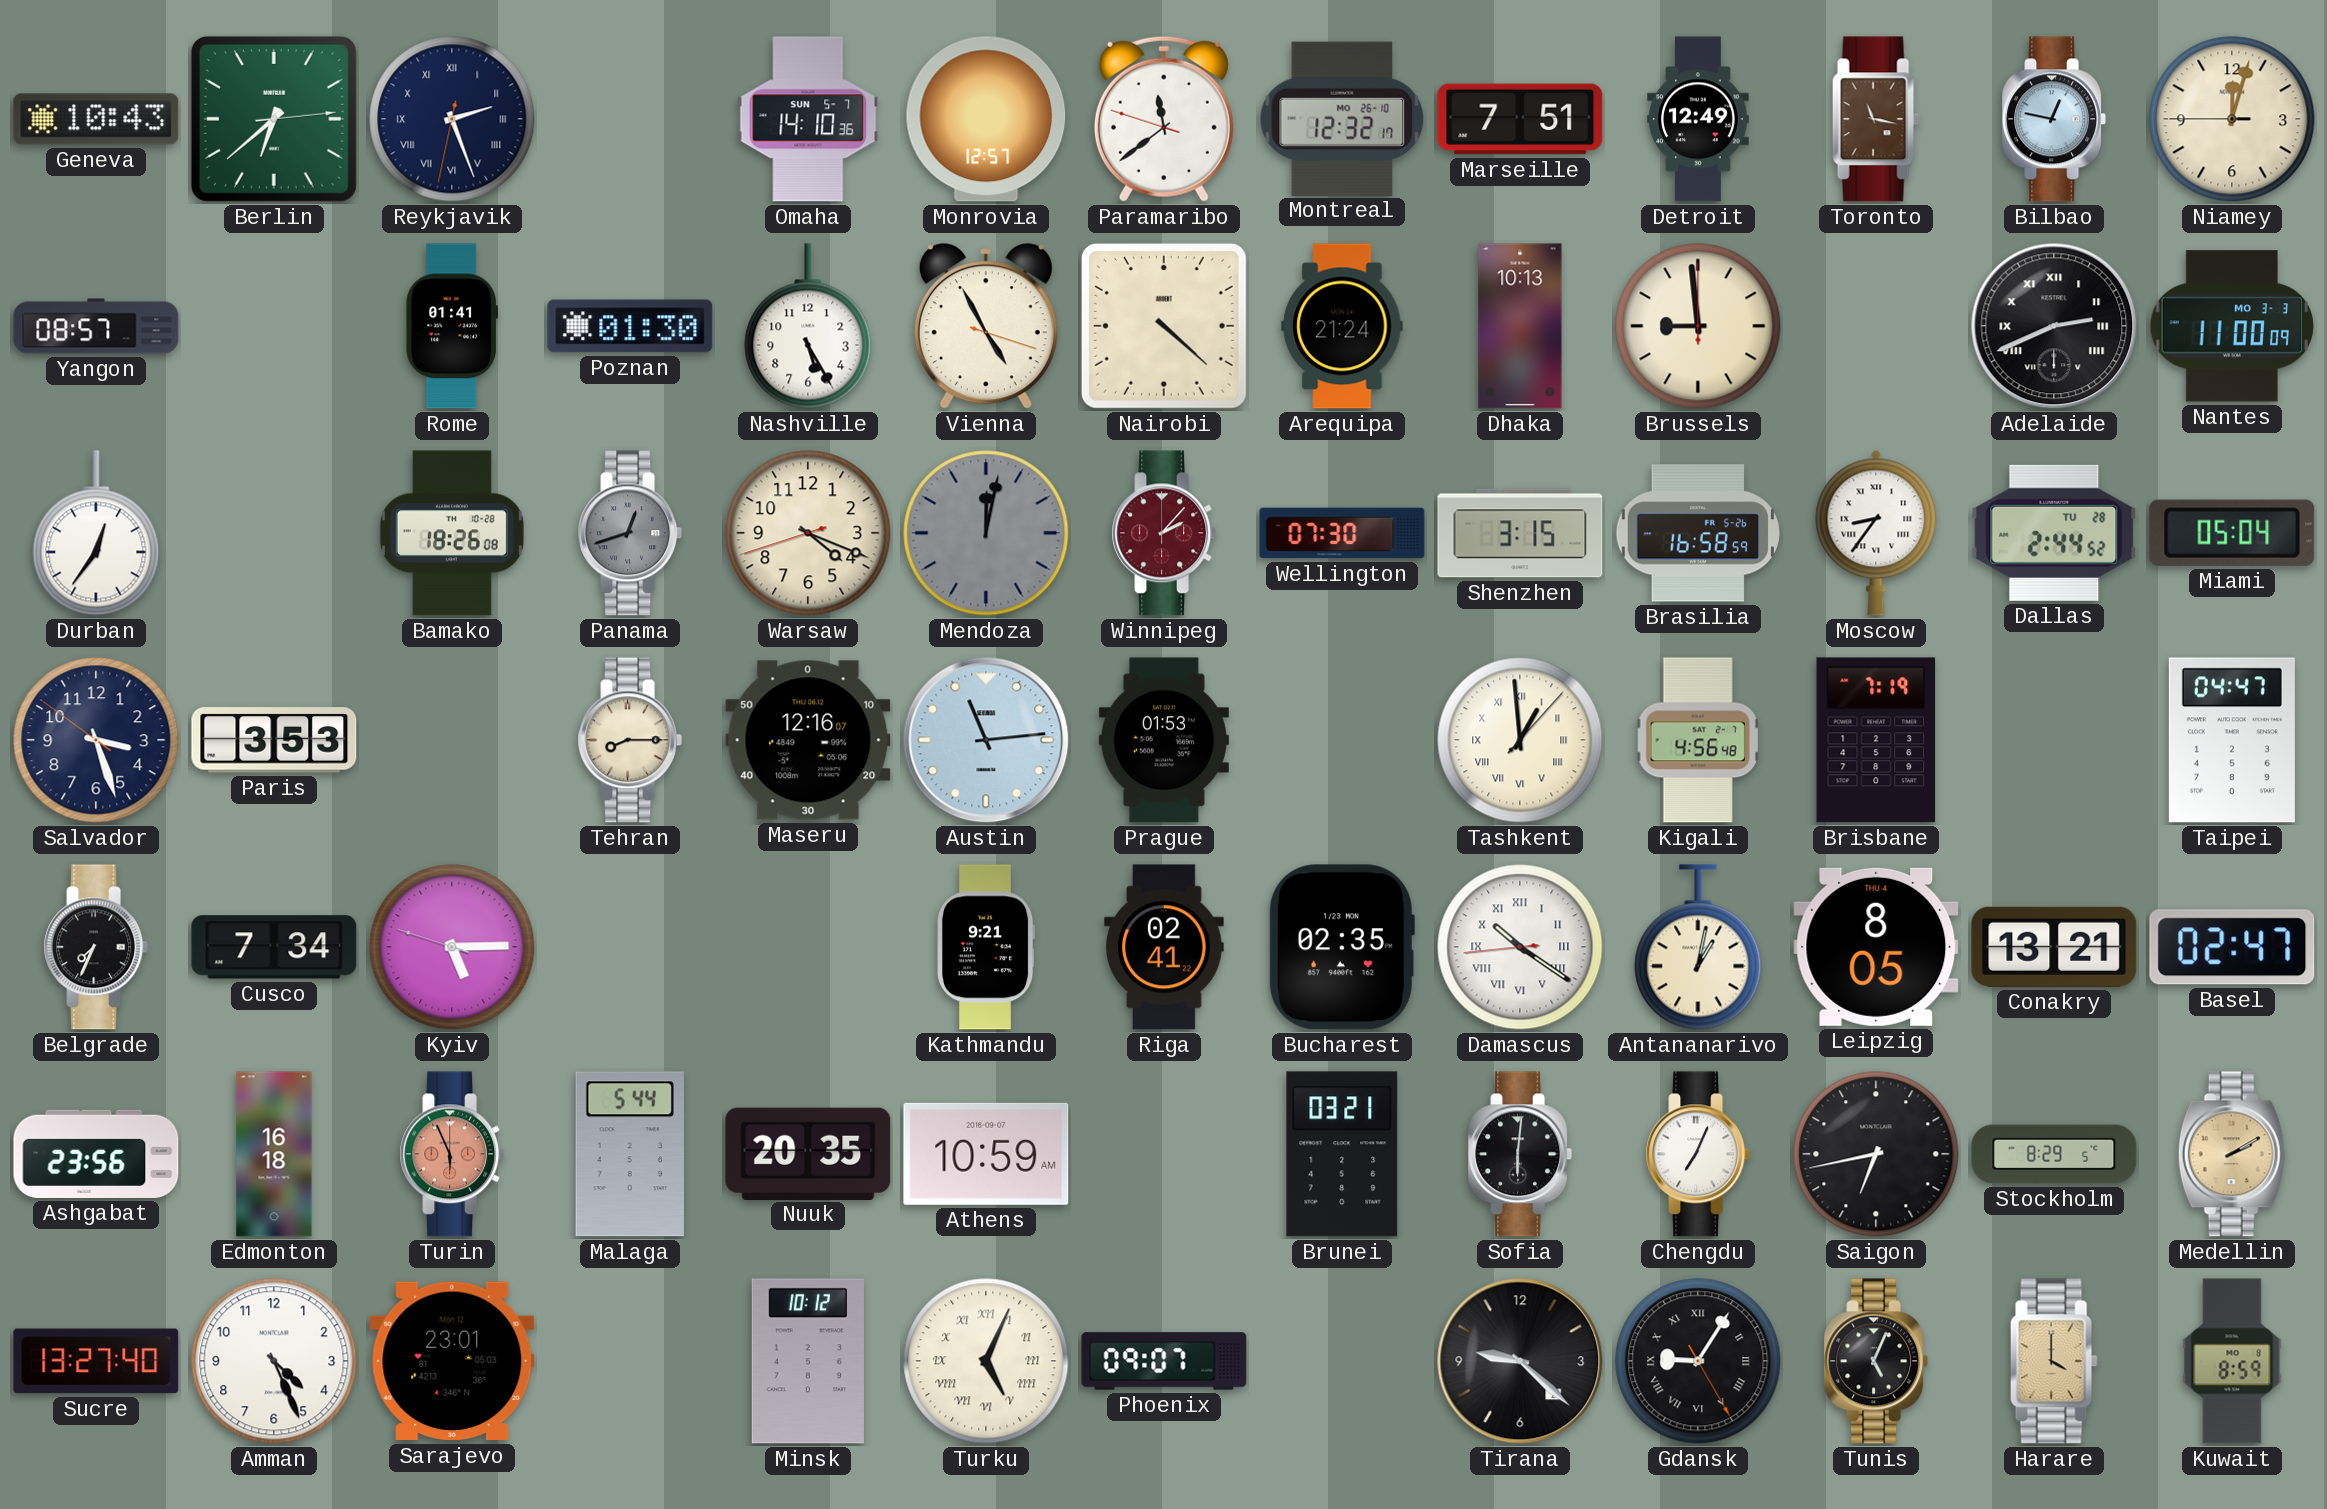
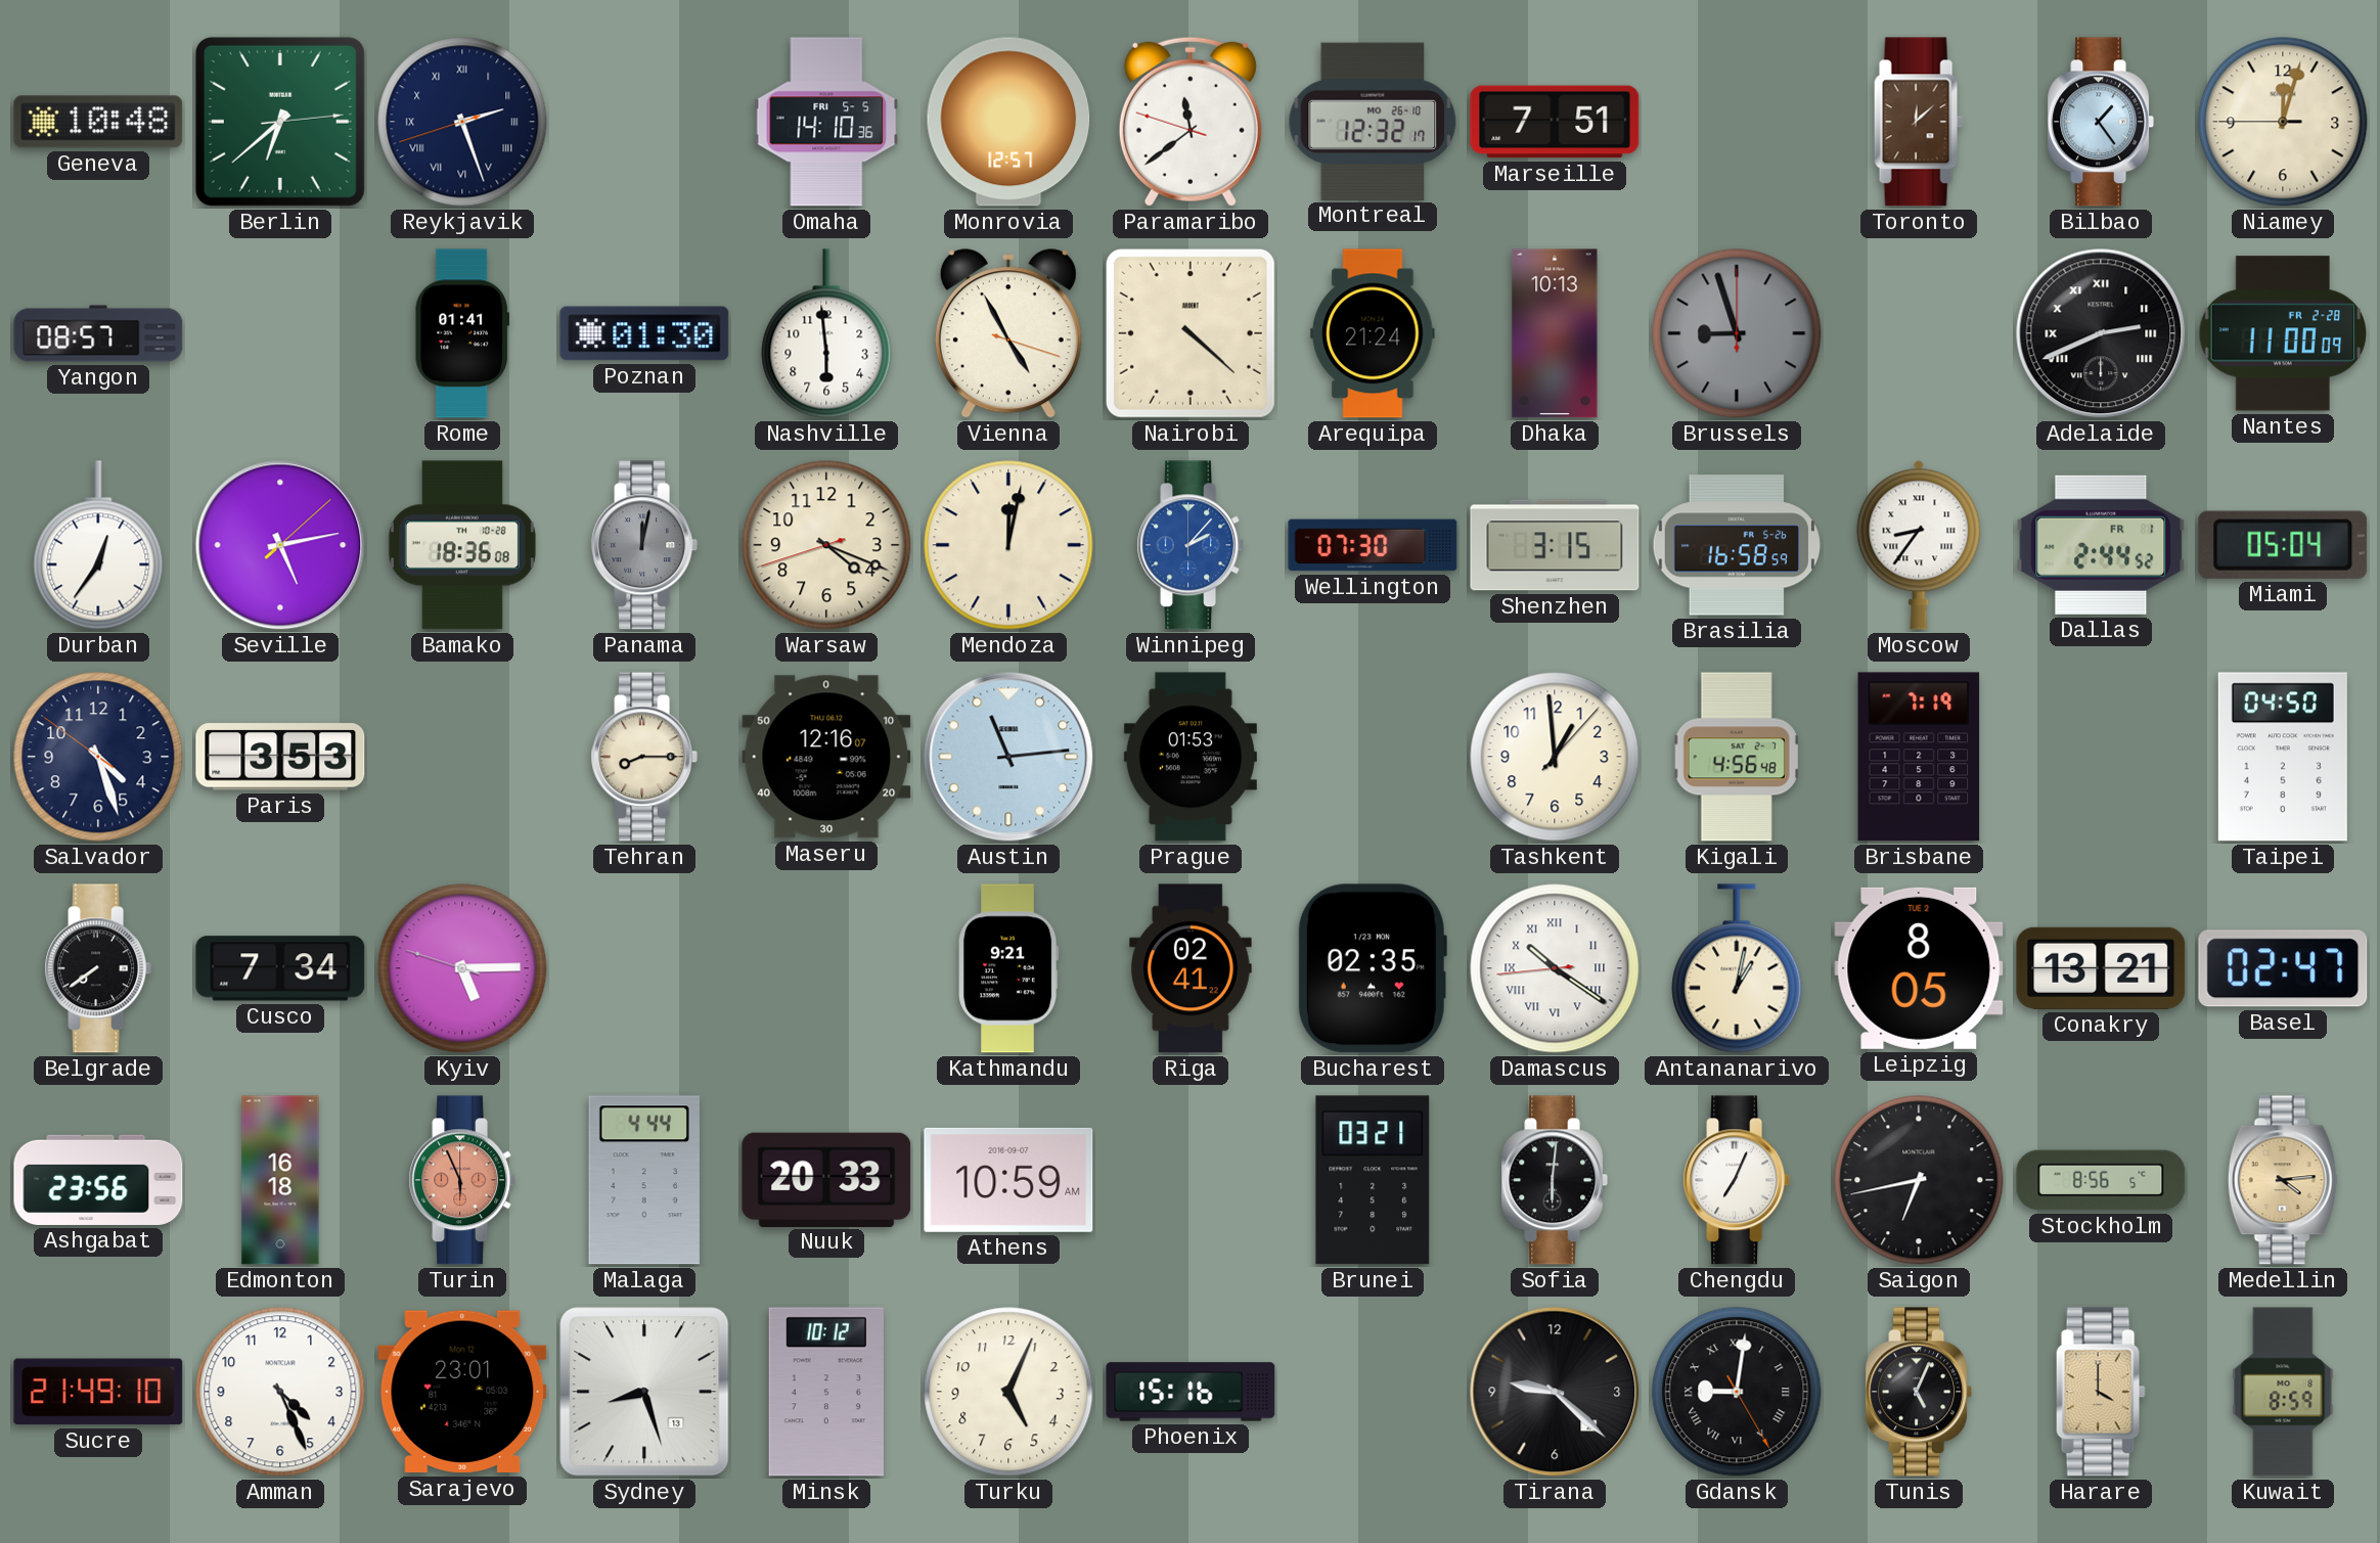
Geneva: 10:43 -> 10:48 (98, 122)
Reykjavik: 2:26:32 -> 2:26:42 (462, 122)
Omaha date: SUN 5-7 -> FRI 5-5 (826, 122)
Detroit: 12:49 -> none (1698, 119)
Toronto: 11:17 -> 12:08 (1919, 122)
Bilbao: 12:47 -> 1:24 (2101, 122)
Nashville: 5:25 -> 5:59 (826, 333)
Brussels: 8:59 -> 8:57 (1737, 333)
Brussels dial: cream -> grey (1737, 333)
Nantes date: MO 3-3 -> FR 2-28 (2283, 333)
Seville: none -> 5:13 (280, 545)
Bamako: 18:26 -> 18:36 (462, 545)
Panama: 12:42 -> 12:02 (644, 545)
Mendoza dial: grey -> cream (1008, 545)
Winnipeg dial: burgundy -> blue (1191, 545)
Dallas date: TU 28 -> FR 1 (2101, 545)
Salvador: 3:26 -> 4:26 (98, 757)
Tashkent numerals: Roman -> Arabic (1555, 757)
Taipei: 04:47 -> 04:50 (2283, 757)
Belgrade: 7:34 -> 7:39 (98, 968)
Leipzig date: THU 4 -> TUE 2 (1919, 968)
Malaga: 5:44 -> 4:44 (644, 1180)
Nuuk: 20:35 -> 20:33 (826, 1179)
Stockholm: 8:29 -> 8:56 (2101, 1180)
Medellin: 2:10 -> 4:14 (2283, 1180)
Sucre: 13:27 -> 21:49 (98, 1392)
Sydney: none -> 8:27 (644, 1392)
Turku numerals: Roman -> Arabic (1008, 1392)
Phoenix: 09:07 -> 15:16 (1191, 1392)
Gdansk: 9:05 -> 9:01 (1737, 1392)
